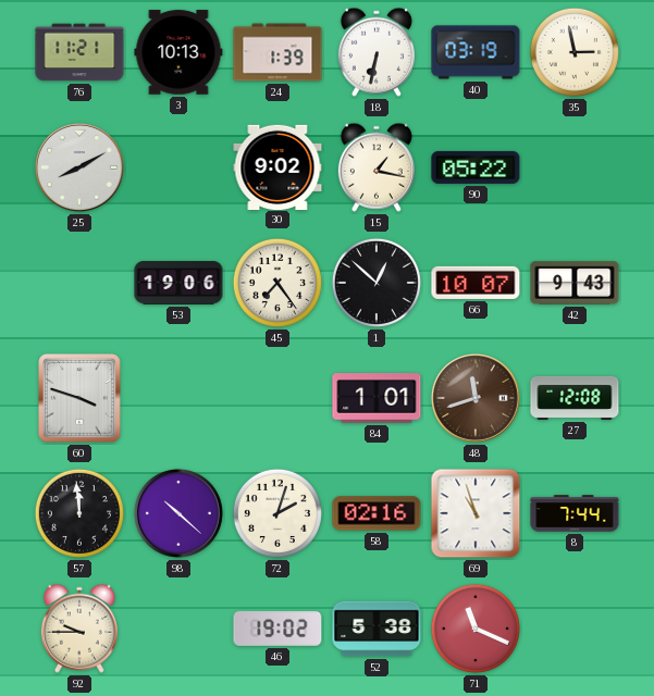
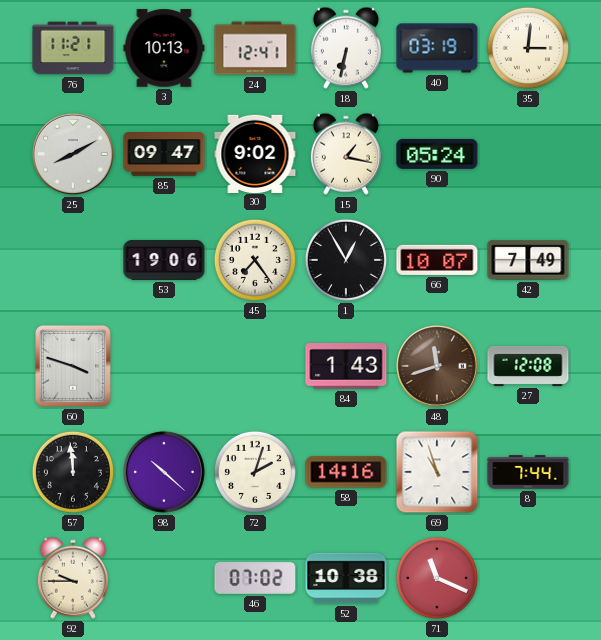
24: 1:39 -> 12:41 (255, 48)
35: 2:58 -> 3:01 (528, 48)
85: none -> 09:47 (164, 155)
90: 05:22 -> 05:24 (437, 154)
1: 12:52 -> 12:55 (346, 260)
42: 9:43 -> 7:49 (528, 260)
84: 1:01 -> 1:43 (346, 366)
58: 02:16 -> 14:16 (346, 472)
46: 19:02 -> 07:02 (255, 578)
52: 5:38 -> 10:38 (346, 578)
